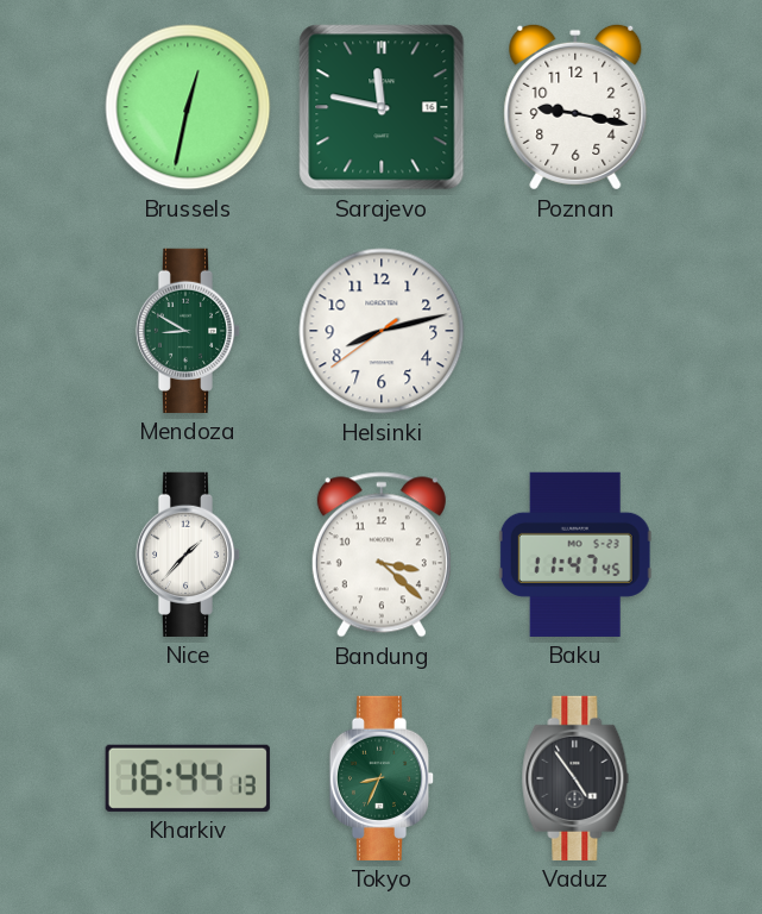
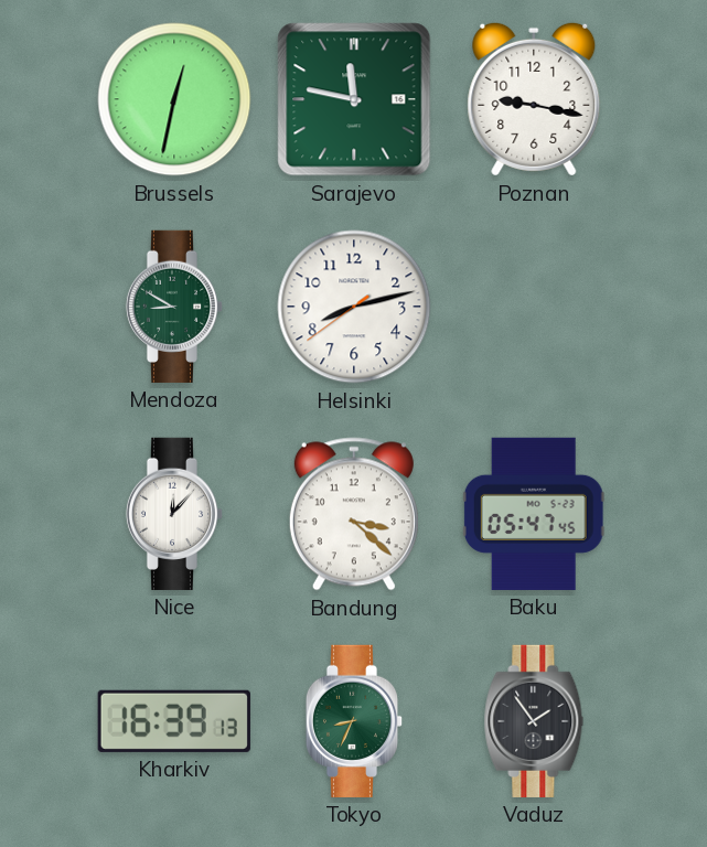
Nice: 1:37 -> 12:07 (174, 514)
Baku: 11:47 -> 05:47 (534, 514)
Kharkiv: 16:44 -> 16:39 (174, 721)
Vaduz: 4:54 -> 1:54 (534, 721)
